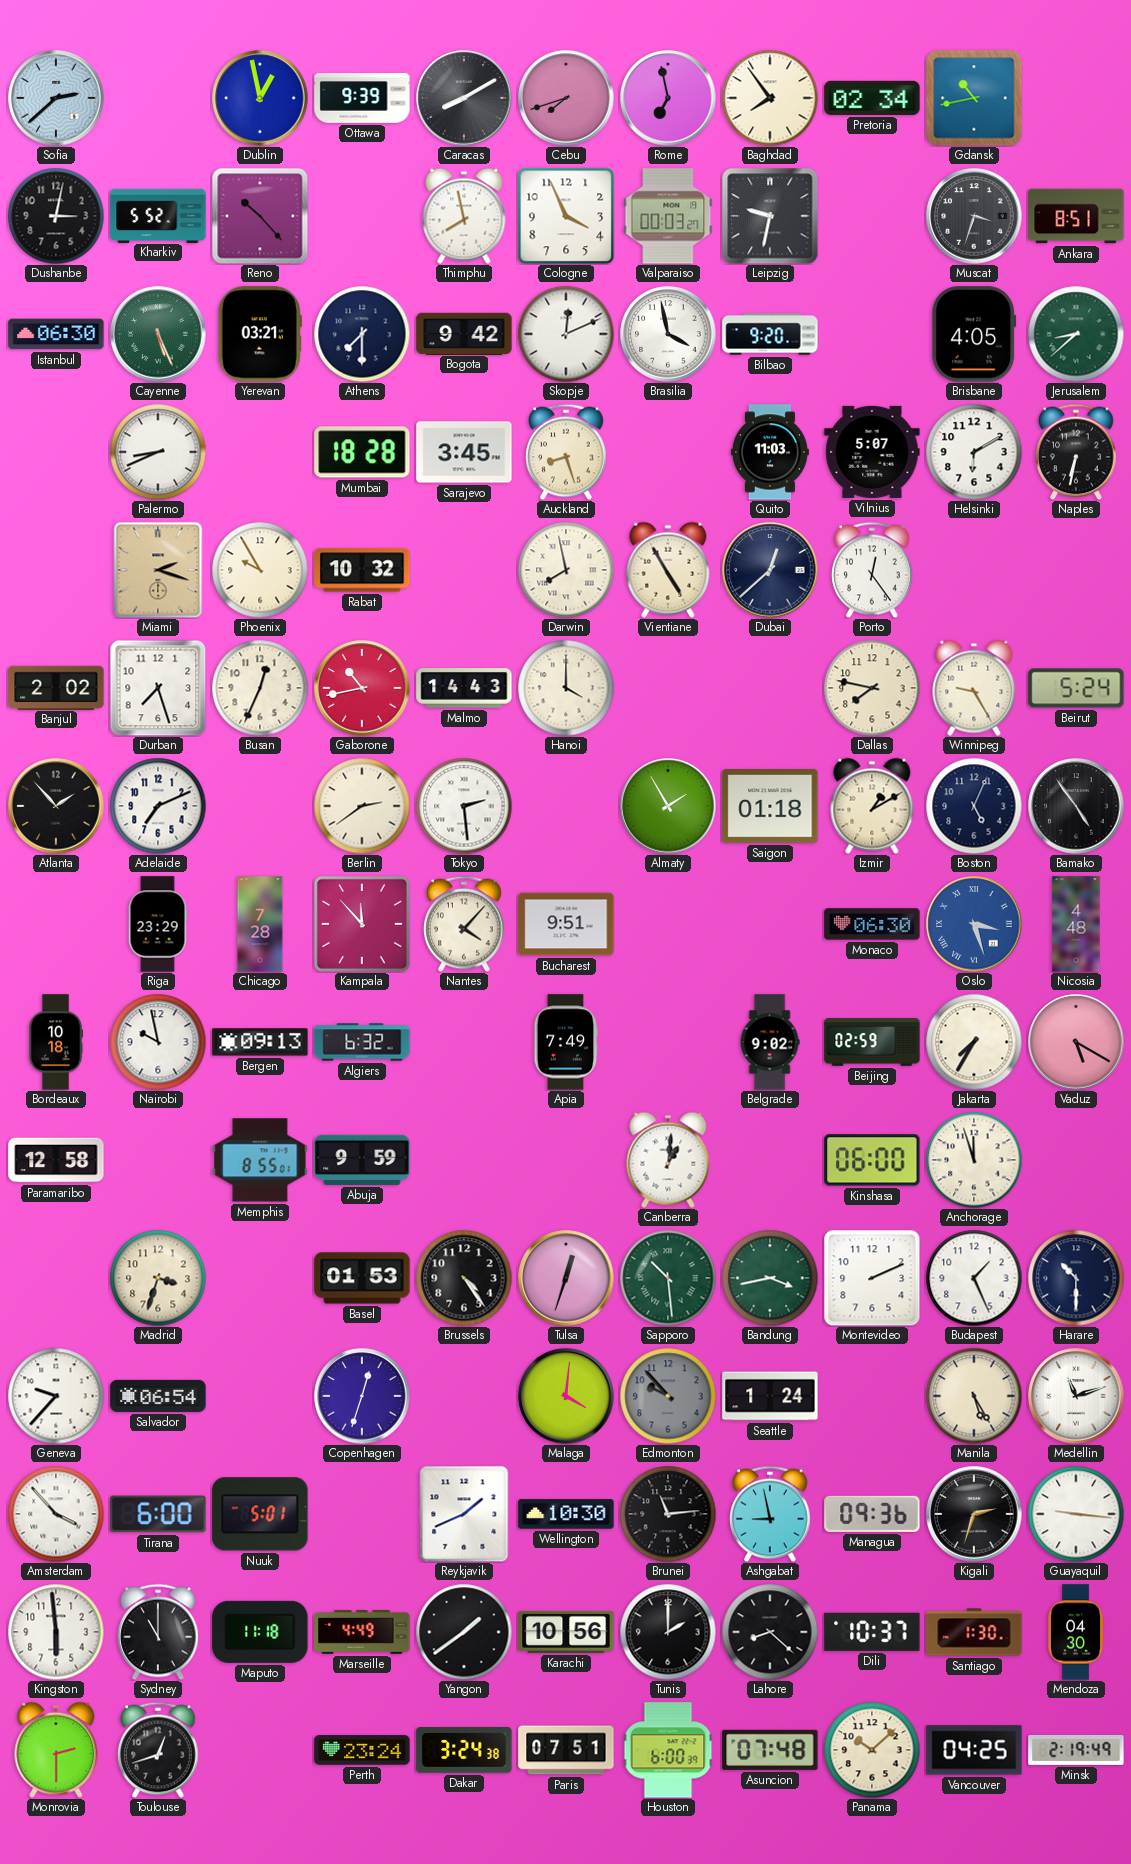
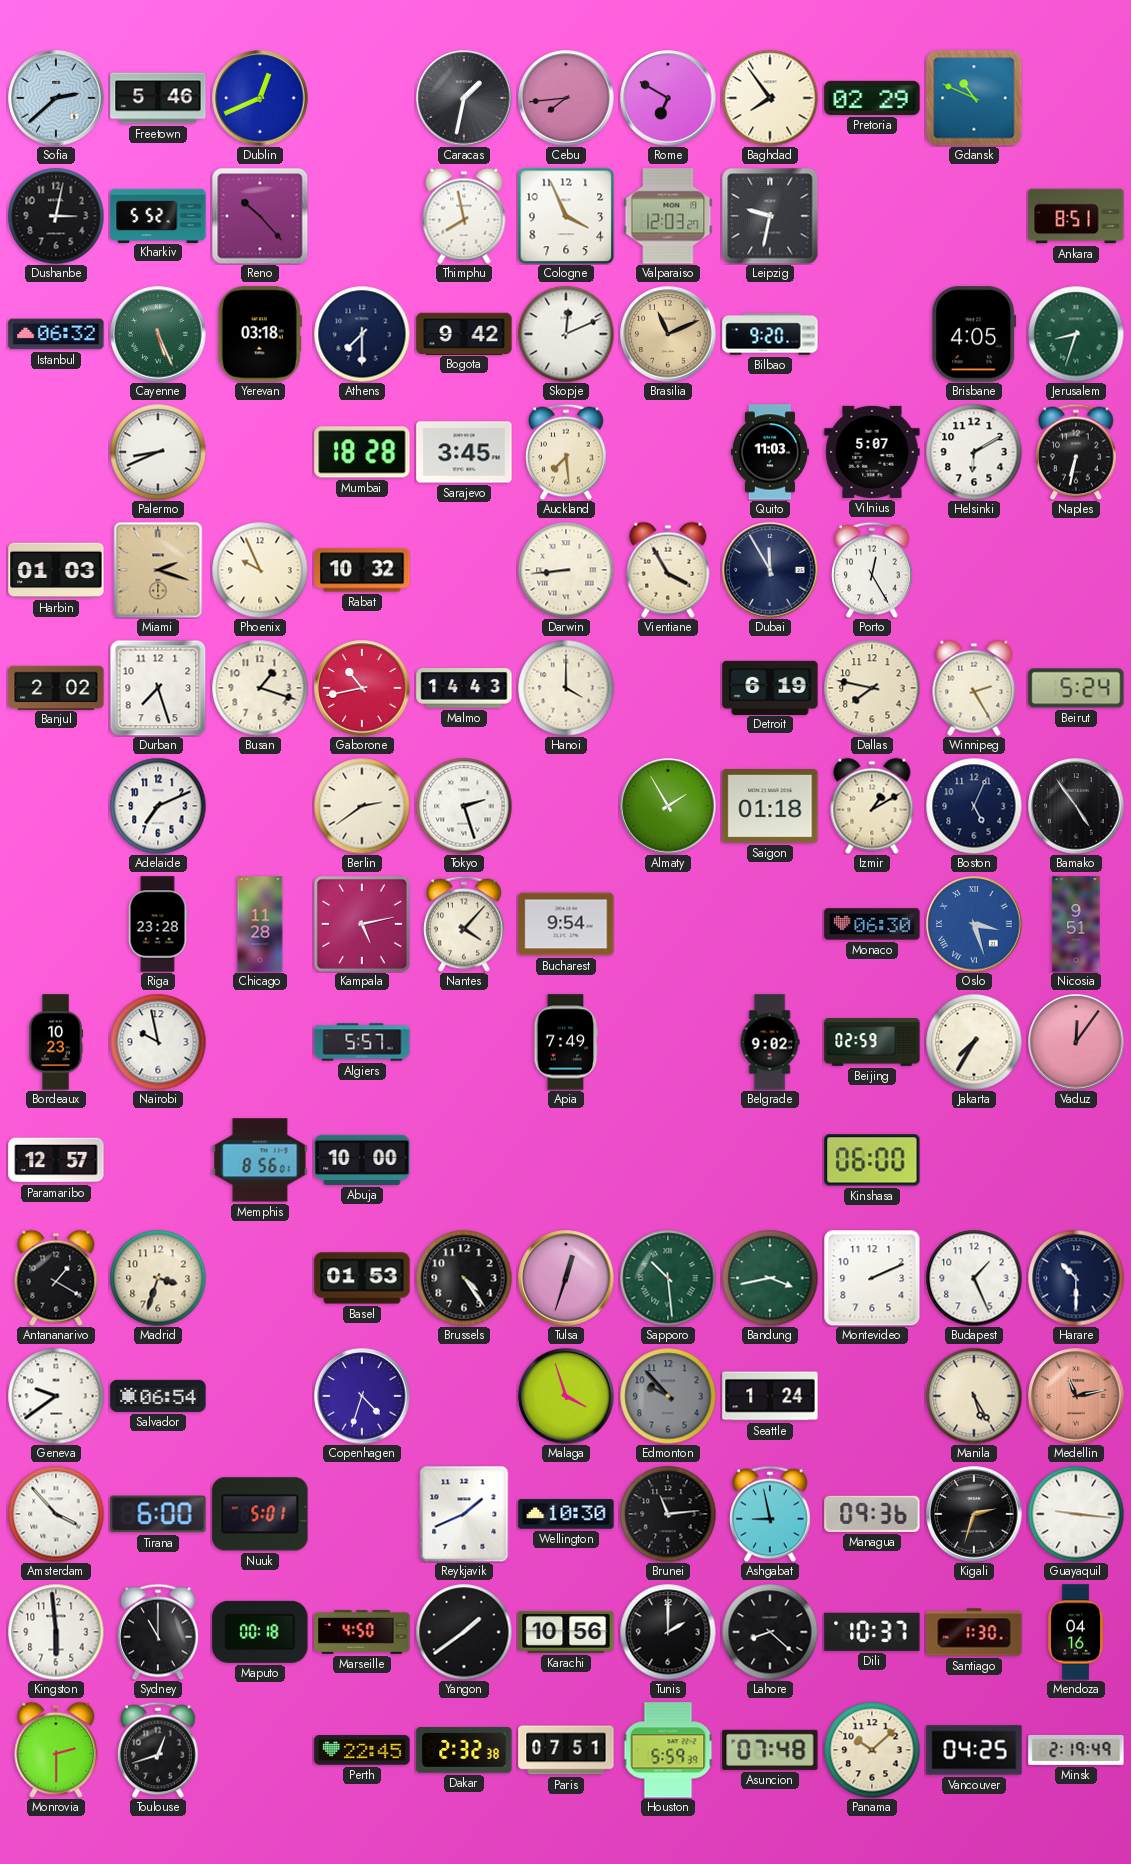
Freetown: none -> 5:46 (158, 98)
Dublin: 12:58 -> 12:41 (260, 98)
Ottawa: 9:39 -> none (362, 98)
Caracas: 8:10 -> 1:32 (464, 98)
Cebu: 7:42 -> 7:44 (566, 98)
Rome: 6:58 -> 6:50 (668, 98)
Pretoria: 02:34 -> 02:29 (872, 98)
Gdansk: 10:43 -> 10:49 (974, 98)
Valparaiso: 00:03 -> 12:03 (668, 216)
Muscat: 3:33 -> none (974, 216)
Istanbul: 06:30 -> 06:32 (56, 334)
Yerevan: 03:21 -> 03:18 (260, 334)
Brasilia: 3:58 -> 11:11 (668, 334)
Brasilia dial: white -> champagne (668, 334)
Jerusalem: 8:38 -> 8:33 (1076, 334)
Auckland: 8:27 -> 7:29 (566, 452)
Harbin: none -> 01:03 (56, 570)
Phoenix: 9:55 -> 9:56 (260, 570)
Darwin: 7:58 -> 8:44 (566, 570)
Vientiane: 4:55 -> 3:55 (668, 570)
Dubai: 12:38 -> 11:55 (770, 570)
Porto: 12:24 -> 12:25 (872, 570)
Busan: 12:34 -> 1:18 (260, 688)
Detroit: none -> 6:19 (770, 687)
Winnipeg: 9:25 -> 2:25 (974, 688)
Atlanta: 1:53 -> none (56, 806)
Tokyo: 2:29 -> 2:27 (464, 806)
Riga: 23:29 -> 23:28 (158, 924)
Chicago: 7:28 -> 11:28 (260, 924)
Kampala: 11:53 -> 5:13 (362, 924)
Bucharest: 9:51 -> 9:54 (566, 924)
Nicosia: 4:48 -> 9:51 (1076, 924)
Bordeaux: 10:18 -> 10:23 (56, 1042)
Bergen: 09:13 -> none (260, 1042)
Algiers: 6:32 -> 5:57 (362, 1042)
Vaduz: 5:20 -> 12:06 (1076, 1042)
Paramaribo: 12:58 -> 12:57 (56, 1160)
Memphis: 8:55 -> 8:56 (260, 1160)
Abuja: 9:59 -> 10:00 (362, 1160)
Canberra: 1:01 -> none (668, 1160)
Anchorage: 11:57 -> none (974, 1160)
Antananarivo: none -> 1:20 (56, 1278)
Geneva: 9:37 -> 9:39 (56, 1396)
Copenhagen: 12:33 -> 4:33 (362, 1396)
Malaga: 4:01 -> 3:57 (566, 1396)
Medellin: 11:12 -> 11:13 (1076, 1396)
Medellin dial: white -> salmon (1076, 1396)
Maputo: 11:18 -> 00:18 (260, 1632)
Marseille: 4:49 -> 4:50 (362, 1633)
Mendoza: 04:30 -> 04:16 (1076, 1632)
Perth: 23:24 -> 22:45 (362, 1750)
Dakar: 3:24 -> 2:32 (464, 1750)
Houston: 6:00 -> 5:59 (668, 1750)
